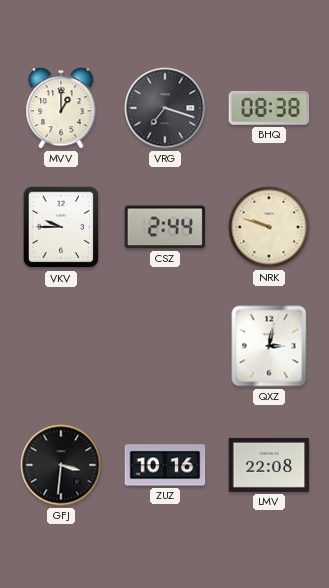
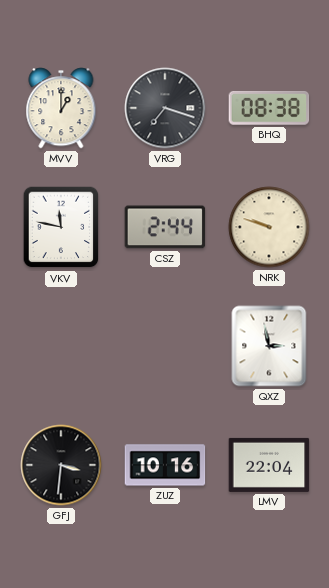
VKV: 9:45 -> 11:47 (61, 227)
QXZ: 3:02 -> 2:58 (269, 346)
LMV: 22:08 -> 22:04 (269, 465)
